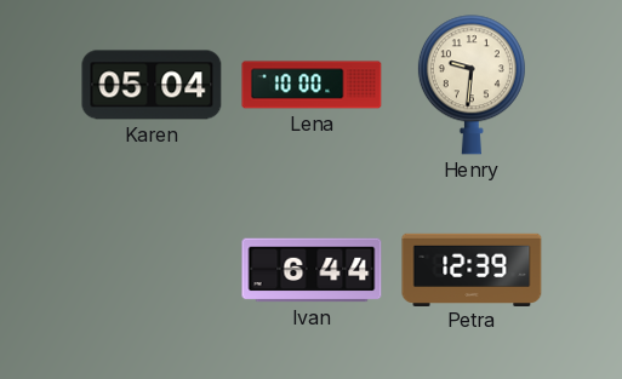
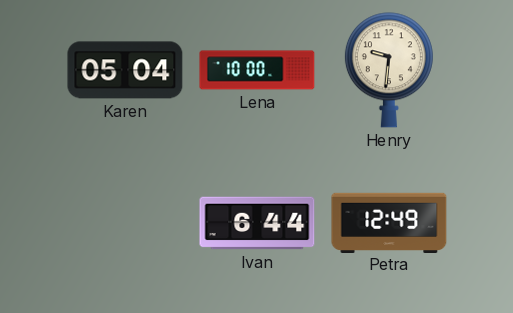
Petra: 12:39 -> 12:49 (389, 222)
